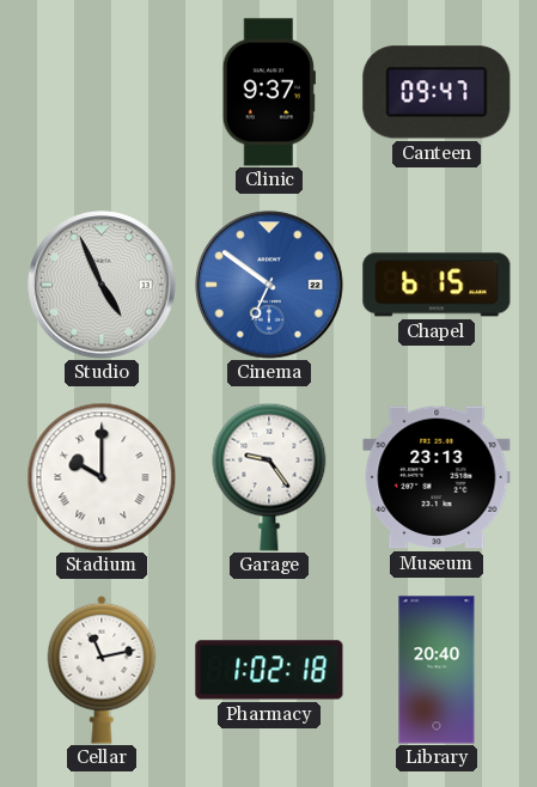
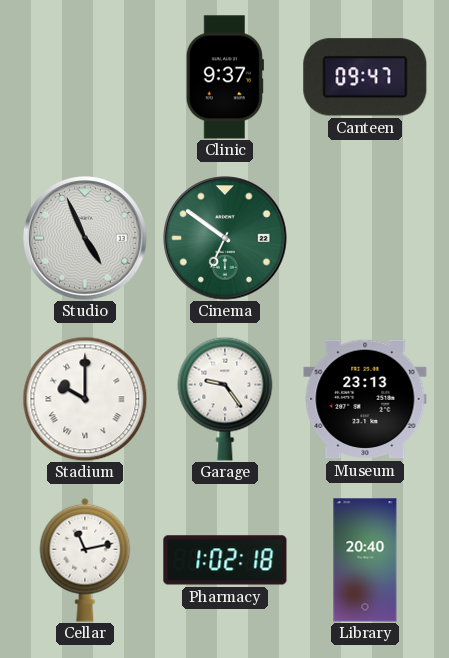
Cinema dial: blue -> green (225, 238)
Chapel: 6:15 -> none (437, 285)
